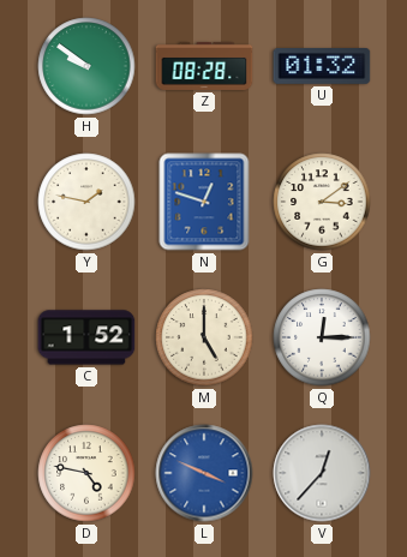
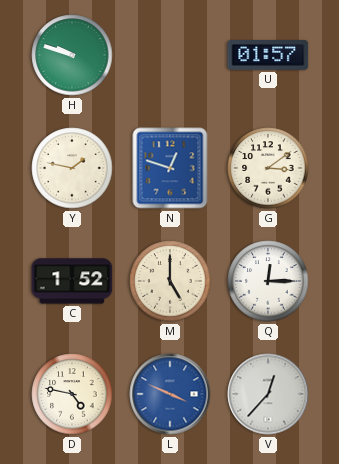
H: 9:51 -> 9:48 (72, 55)
Z: 08:28 -> none (204, 66)
U: 01:32 -> 01:57 (268, 56)
